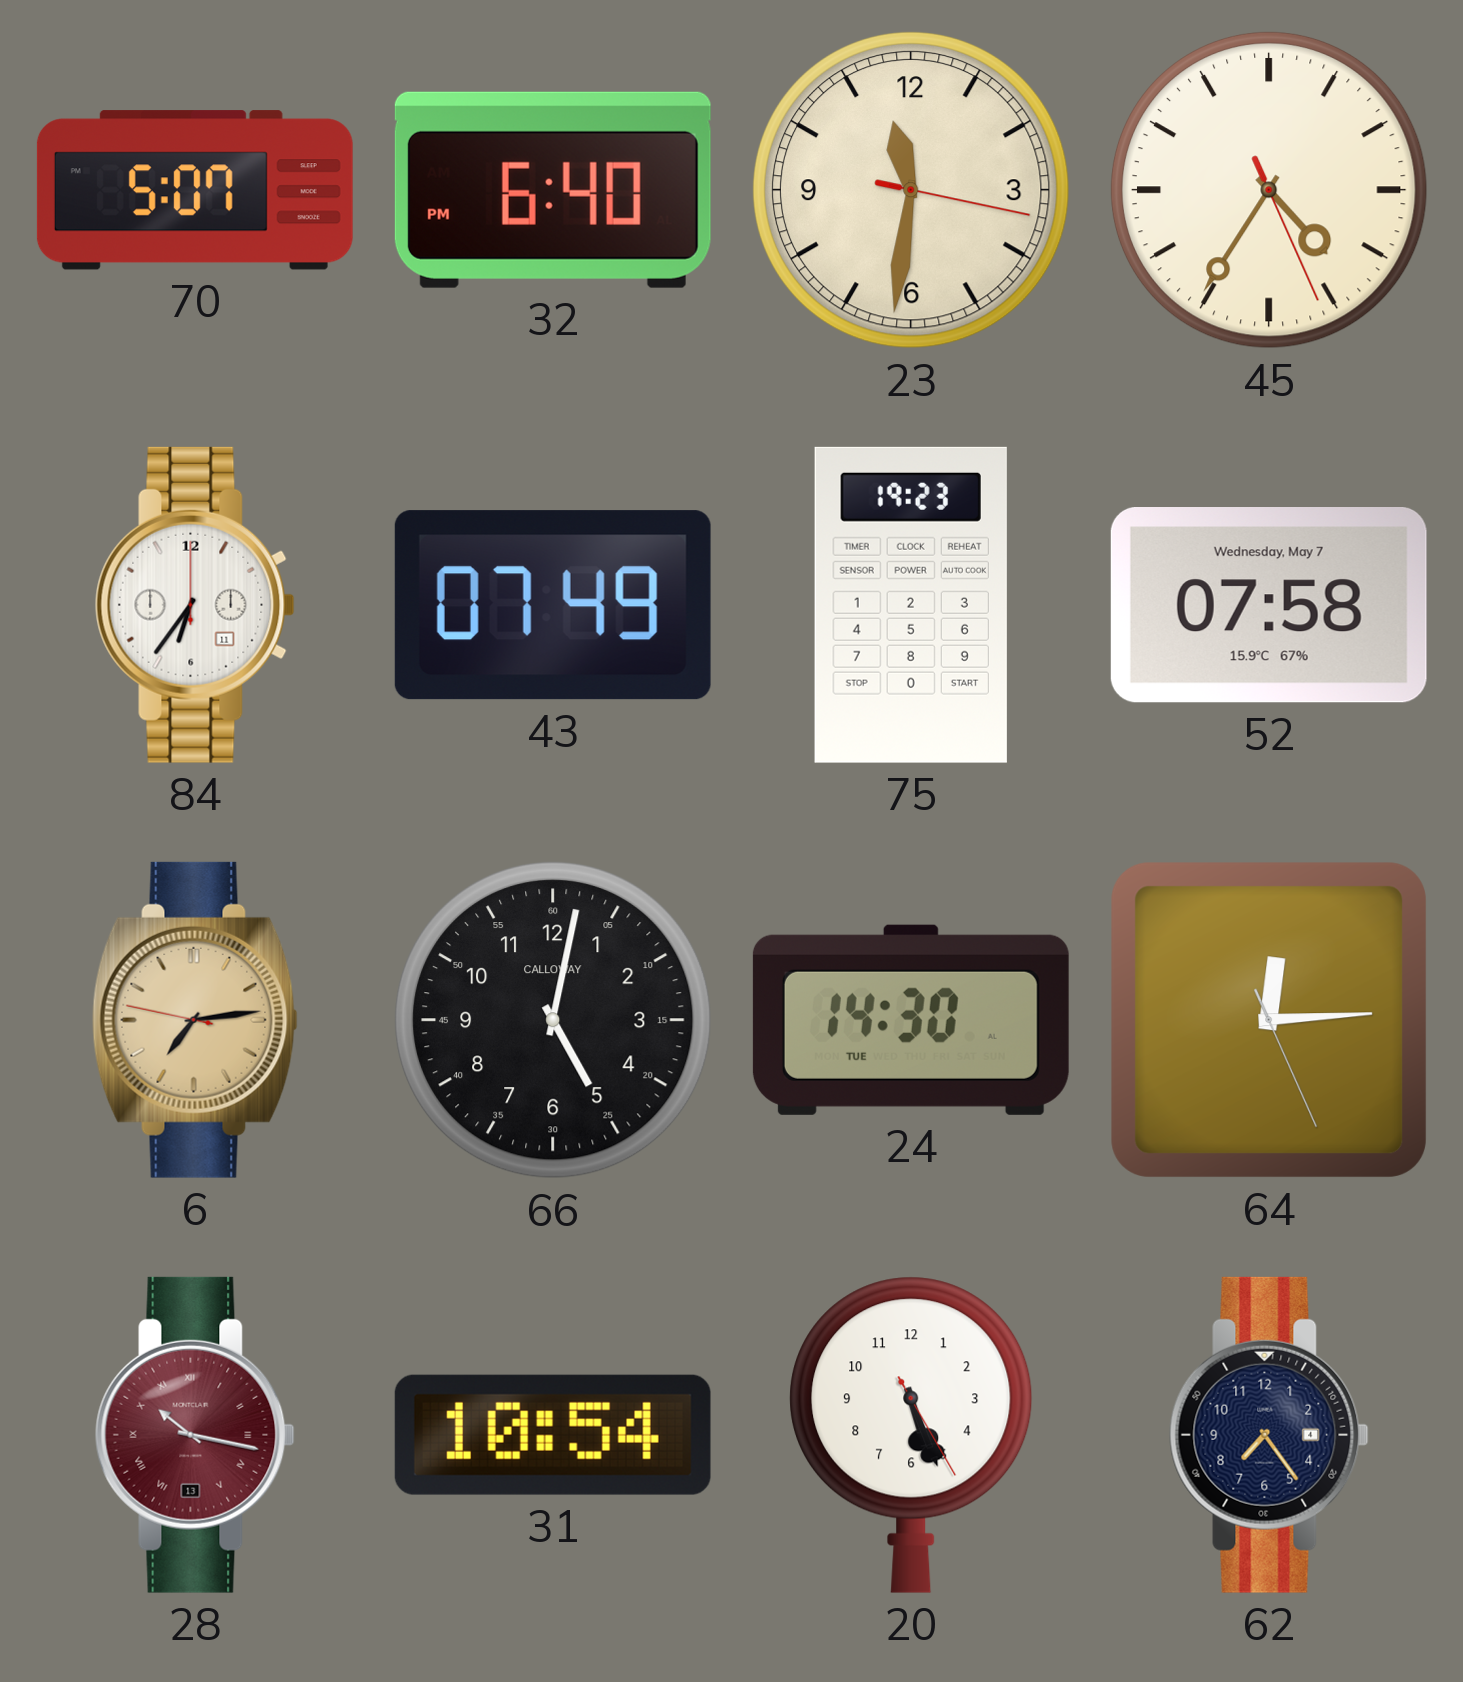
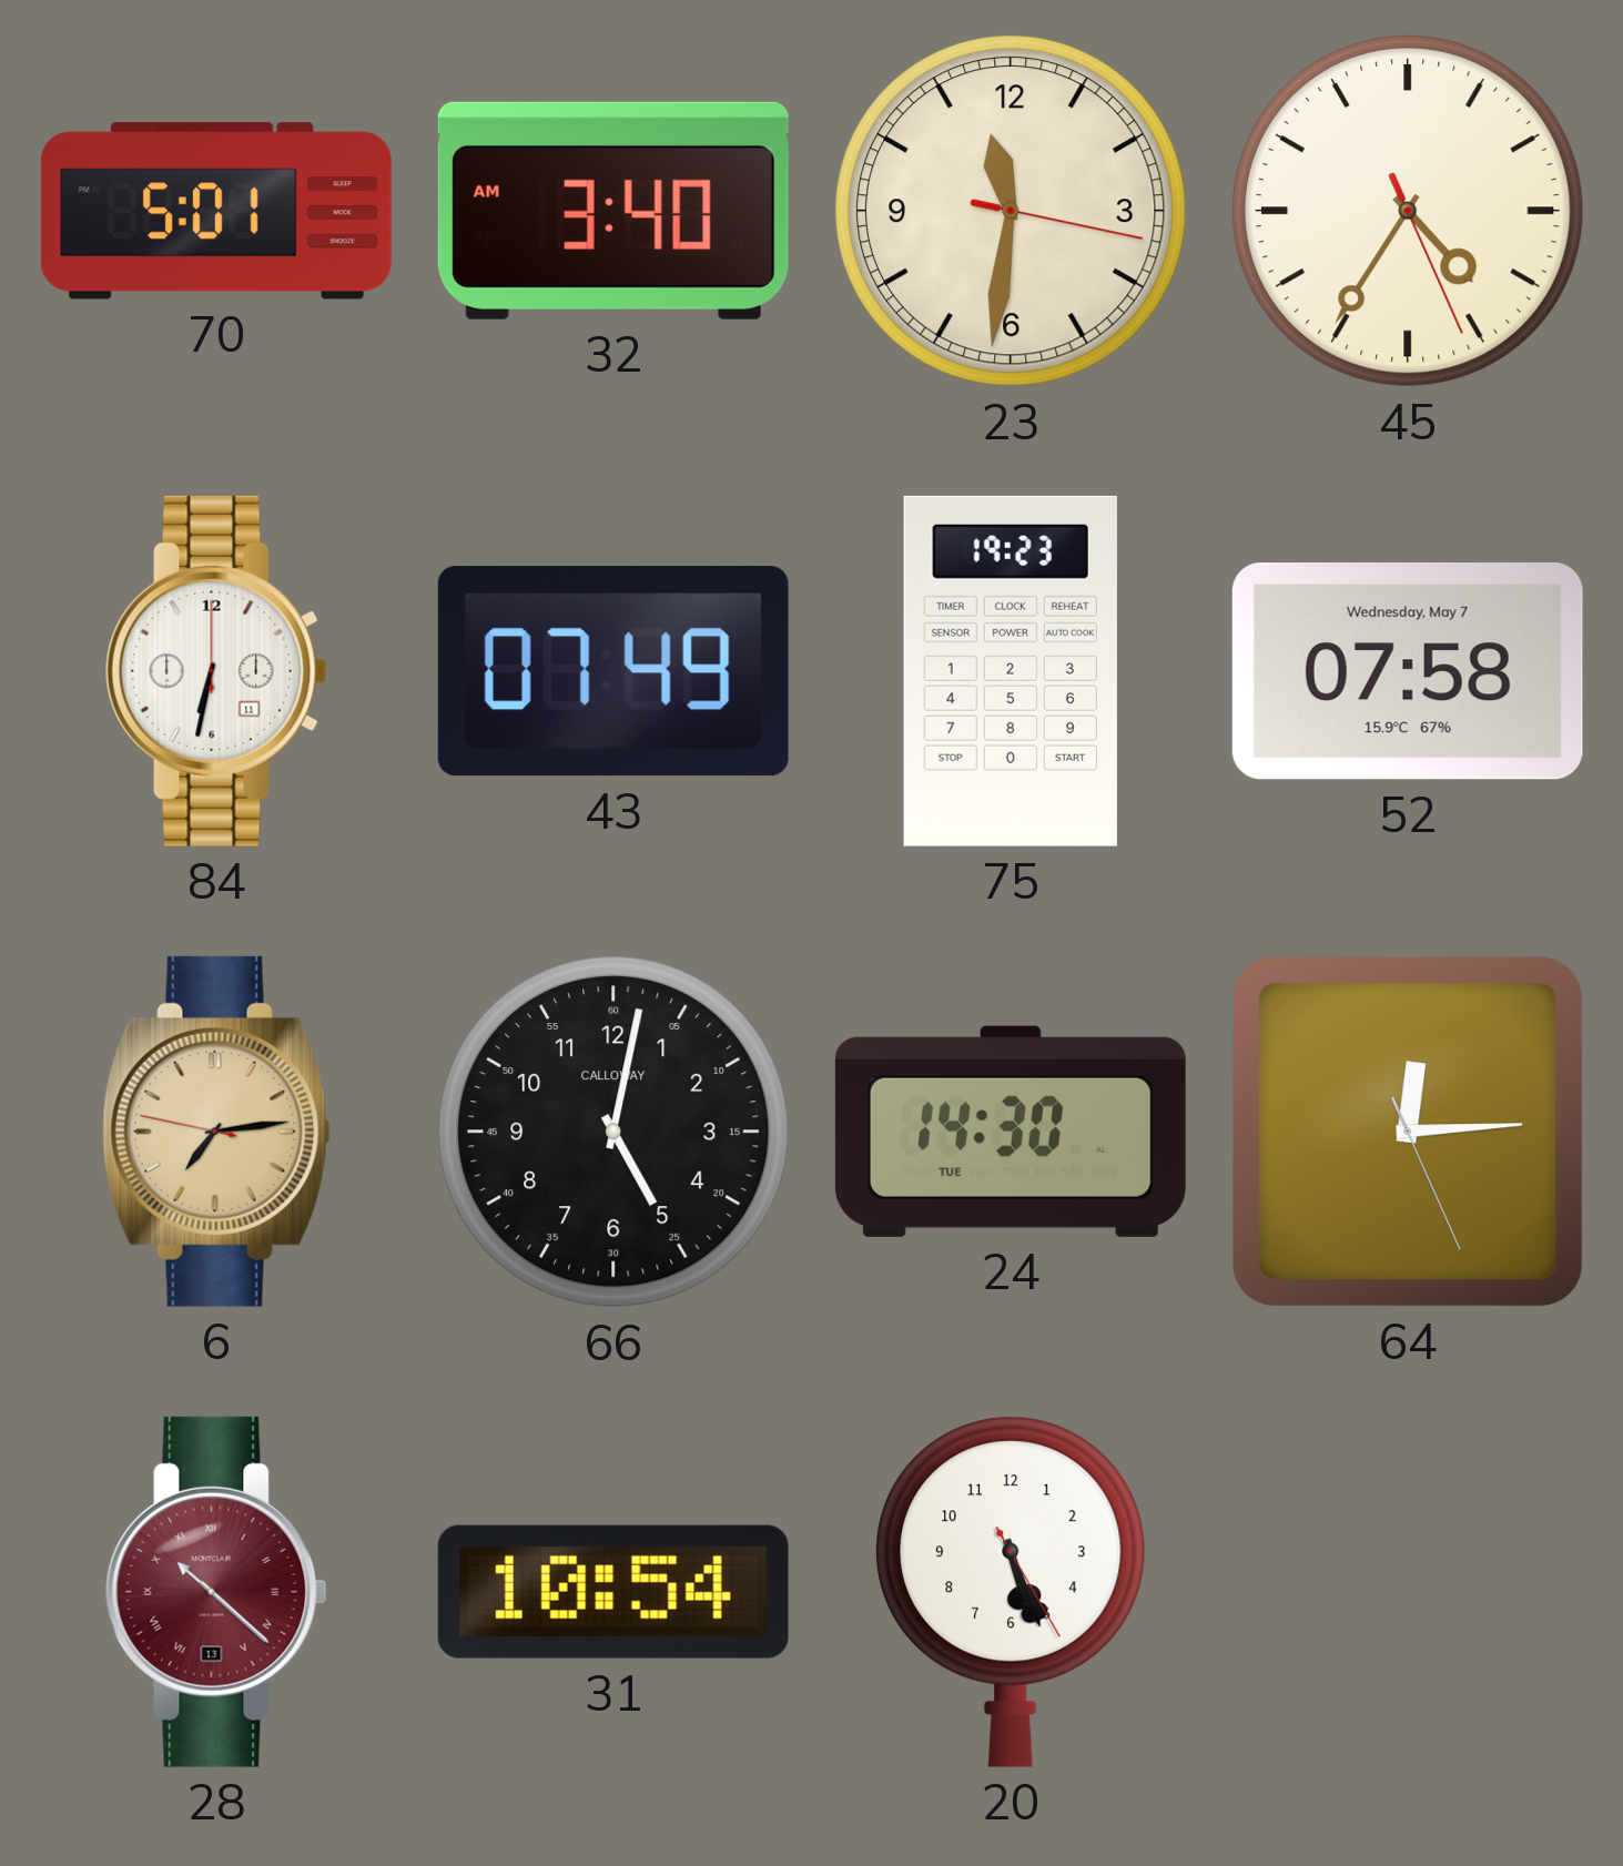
70: 5:07 -> 5:01 (216, 211)
32: 6:40 -> 3:40 (613, 211)
84: 6:36 -> 6:32 (216, 671)
28: 10:17 -> 10:22 (216, 1592)
62: 7:24 -> none (1269, 1435)
